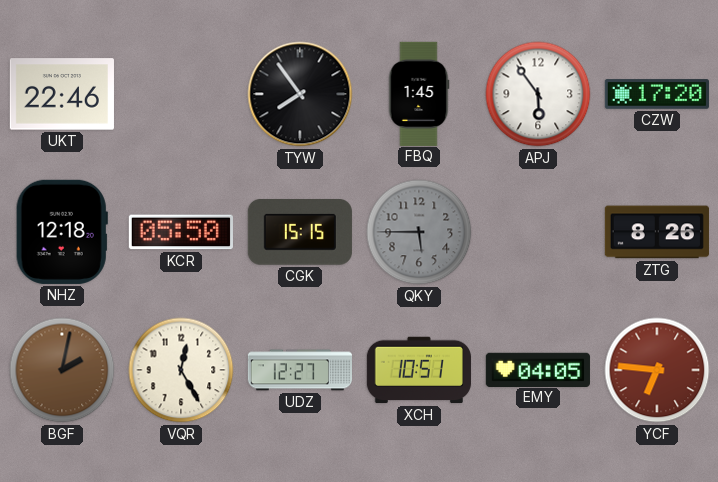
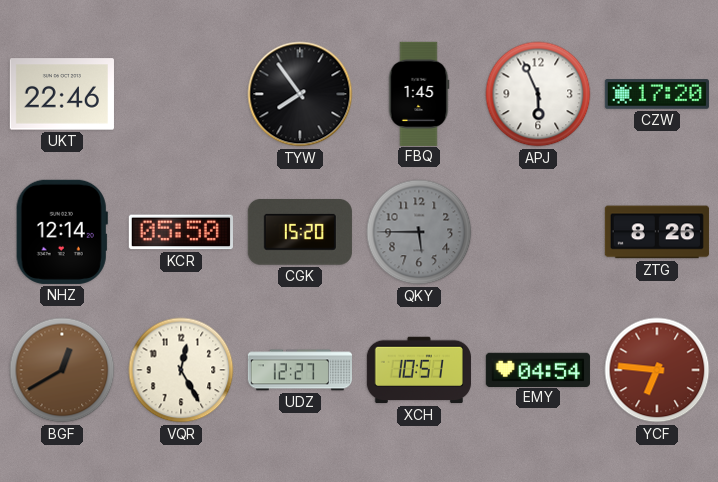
APJ: 5:54 -> 5:56 (538, 94)
NHZ: 12:18 -> 12:14 (62, 232)
CGK: 15:15 -> 15:20 (300, 233)
BGF: 2:02 -> 12:40 (62, 370)
EMY: 04:05 -> 04:54 (538, 369)
